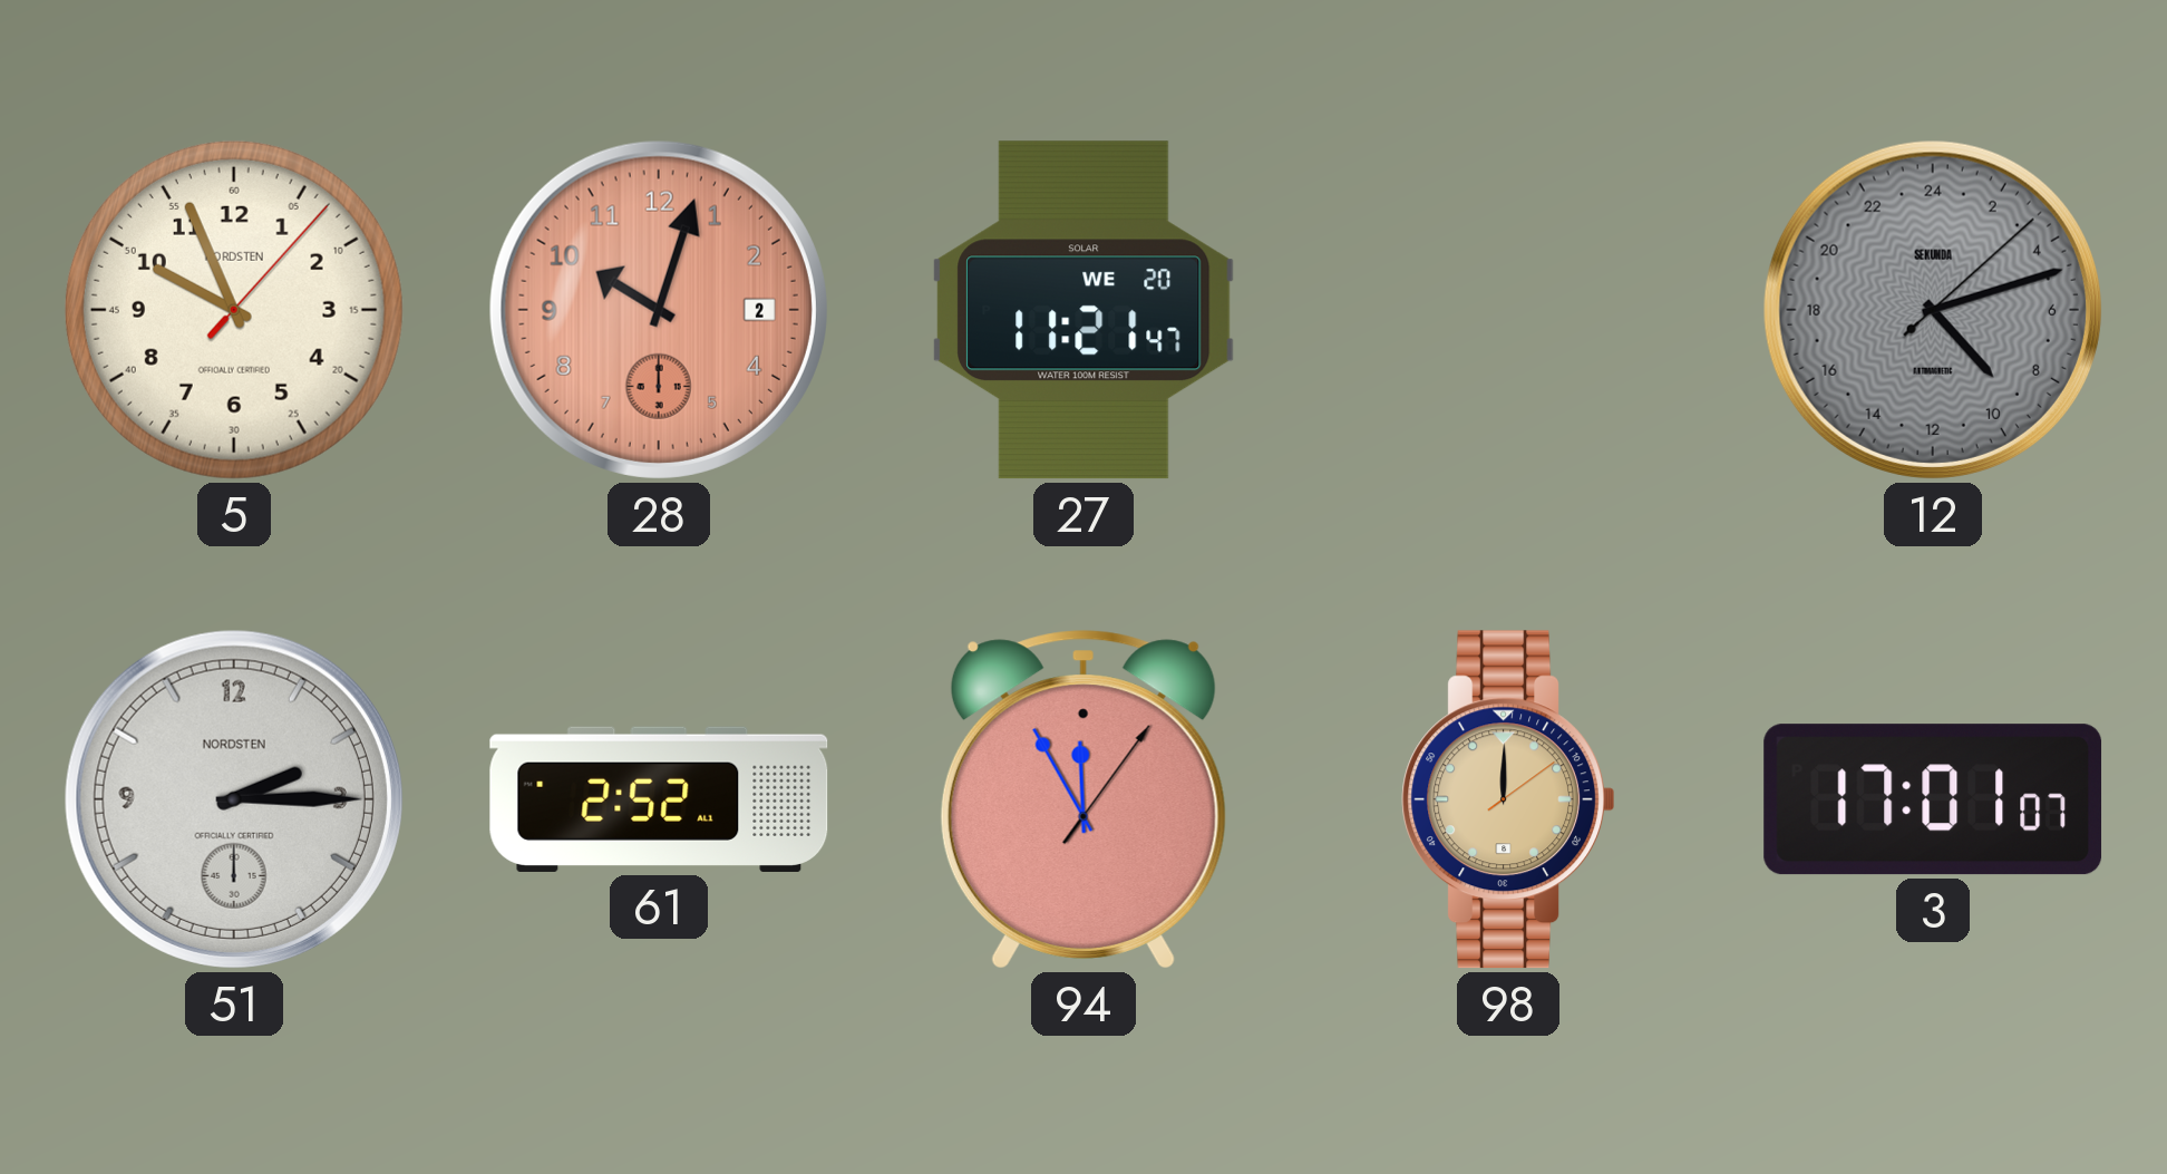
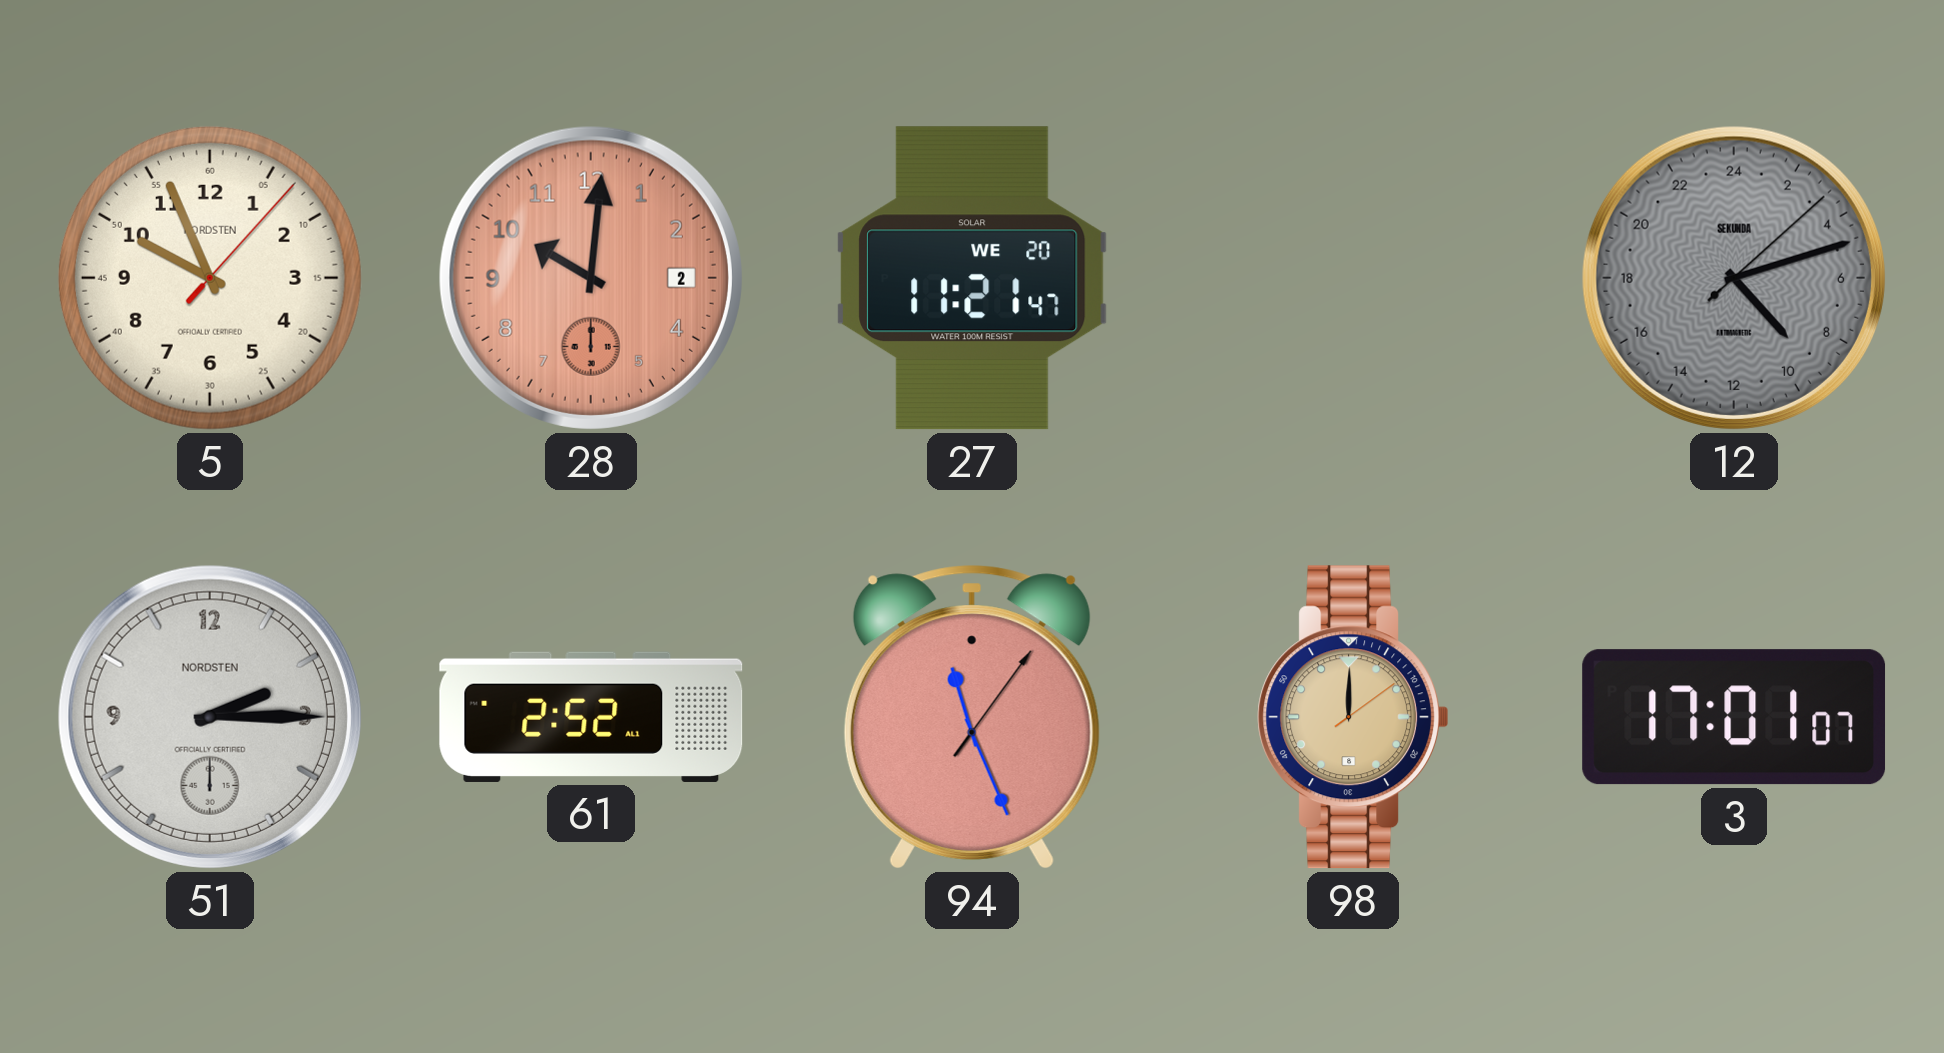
28: 10:03 -> 10:01 (591, 278)
94: 11:55 -> 11:26 (972, 717)
